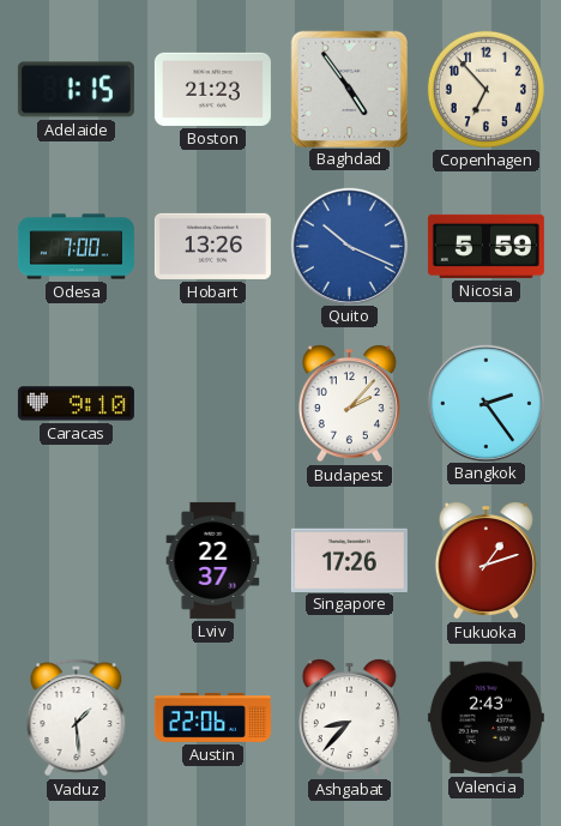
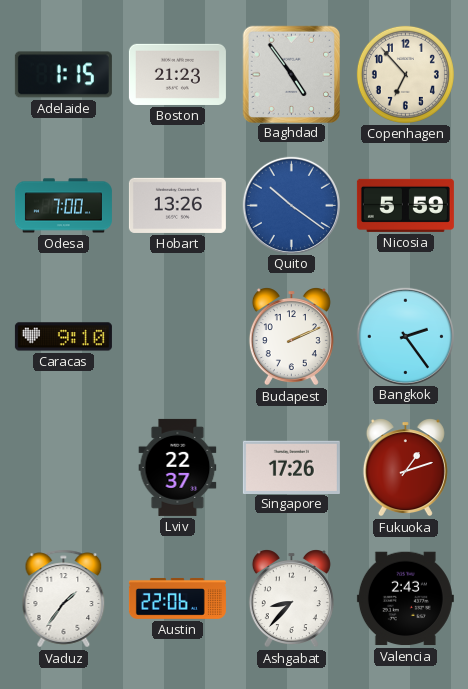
Quito: 10:19 -> 10:21 (291, 205)
Budapest: 2:07 -> 2:11 (291, 337)
Vaduz: 1:29 -> 1:36 (64, 599)
